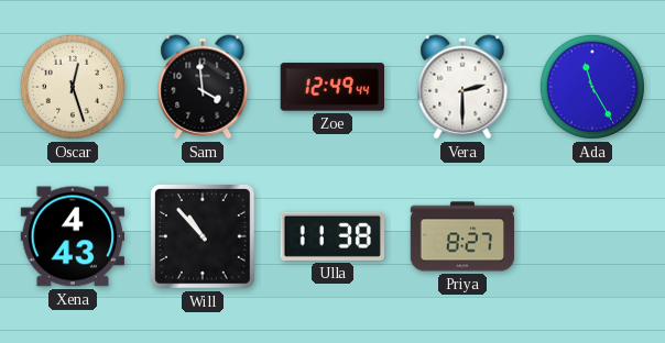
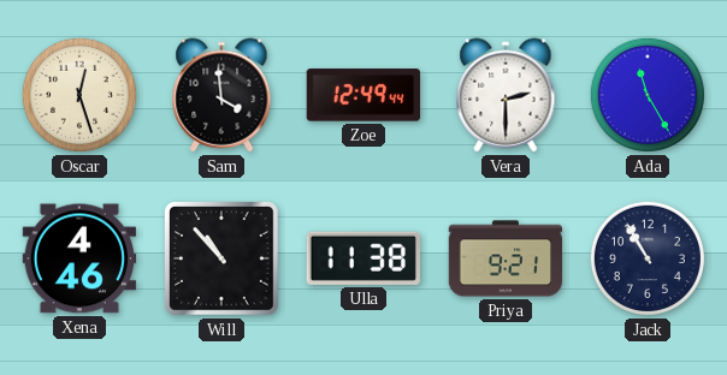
Xena: 4:43 -> 4:46 (79, 258)
Priya: 8:27 -> 9:21 (506, 258)
Jack: none -> 10:55 (648, 258)
